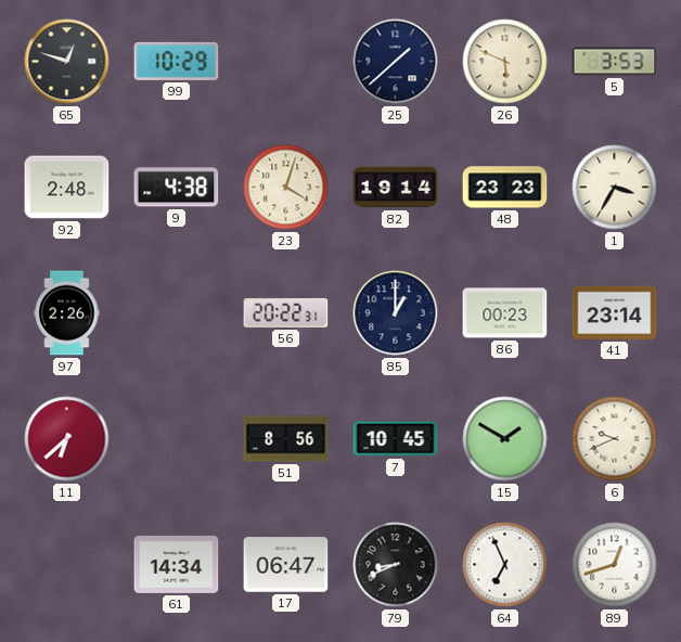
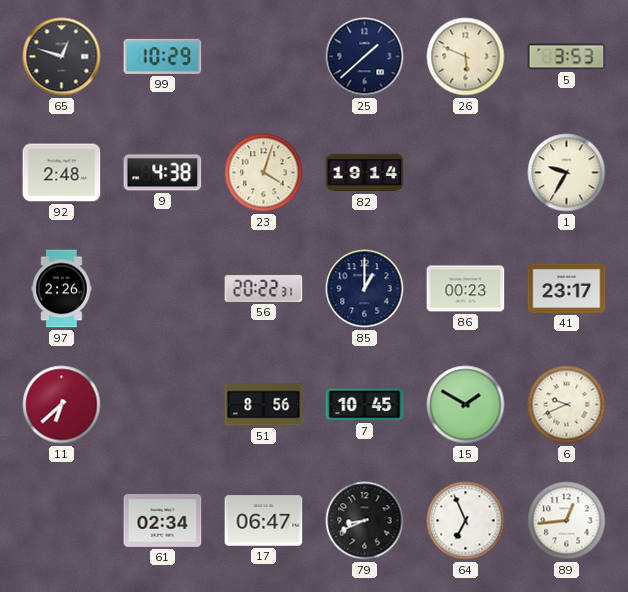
48: 23:23 -> none (505, 188)
1: 3:35 -> 9:35 (567, 173)
41: 23:14 -> 23:17 (567, 288)
61: 14:34 -> 02:34 (163, 520)
89: 12:42 -> 12:44 (567, 521)
